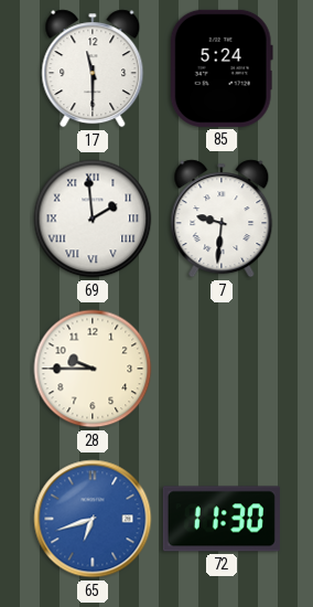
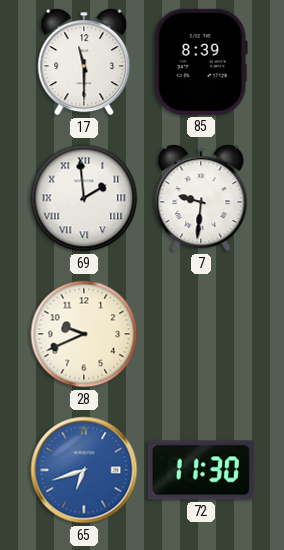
85: 5:24 -> 8:39 (201, 62)
28: 9:45 -> 9:41 (84, 334)
